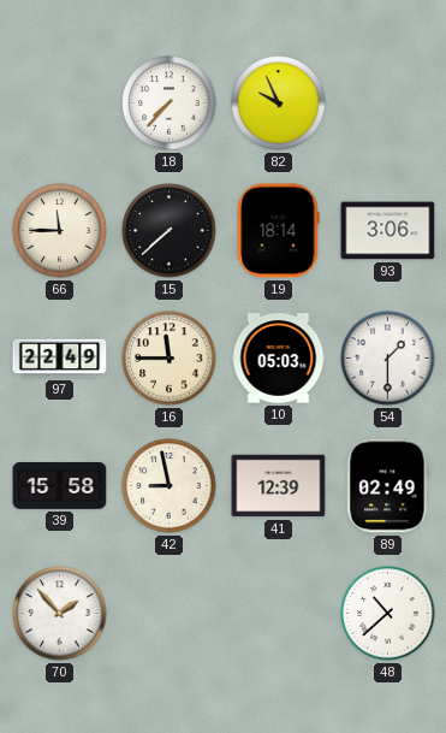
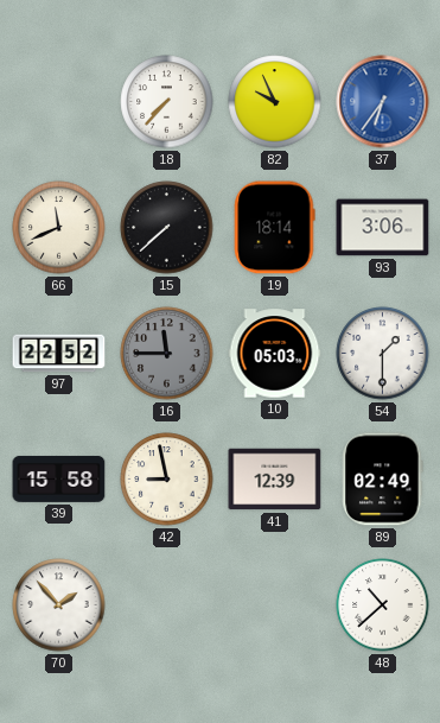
37: none -> 6:36 (383, 102)
66: 11:45 -> 11:41 (59, 228)
97: 22:49 -> 22:52 (59, 354)
16 dial: cream -> grey (167, 354)
